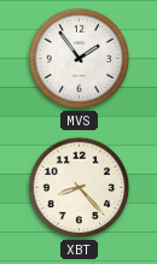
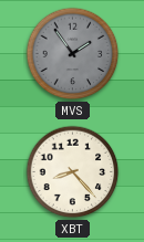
MVS dial: white -> grey (73, 54)
